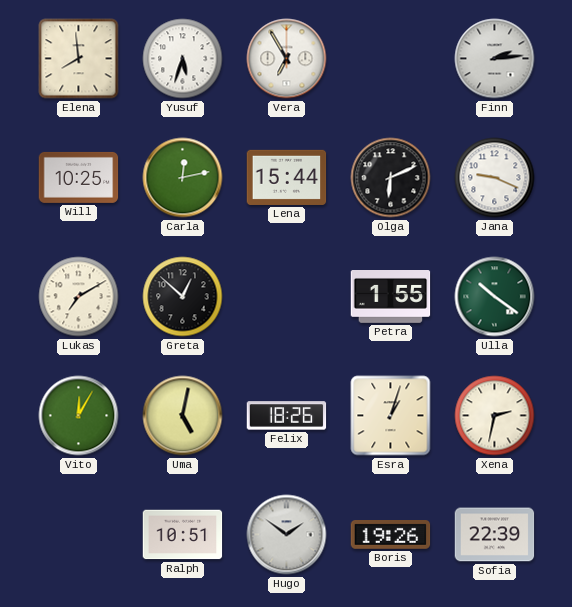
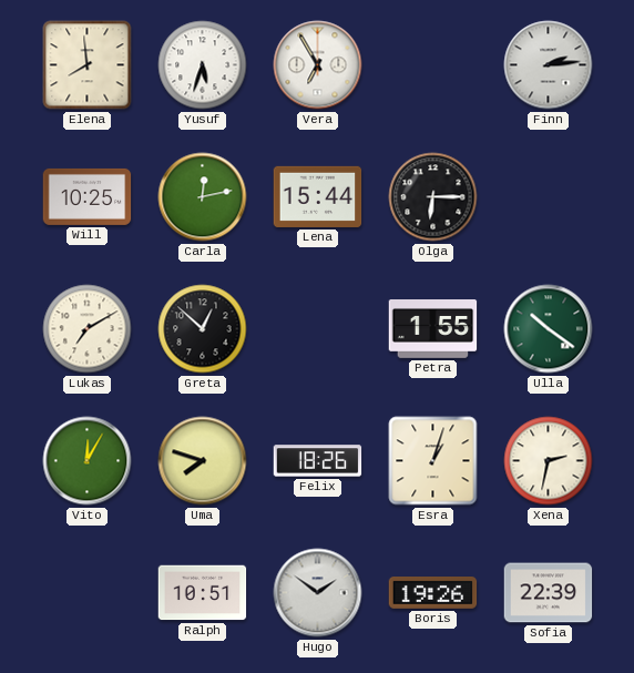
Olga: 6:11 -> 6:15 (433, 197)
Jana: 9:19 -> none (495, 178)
Uma: 5:02 -> 7:48 (203, 461)
